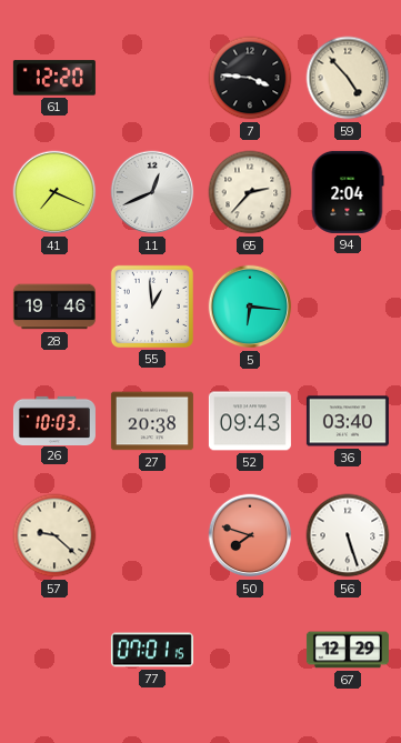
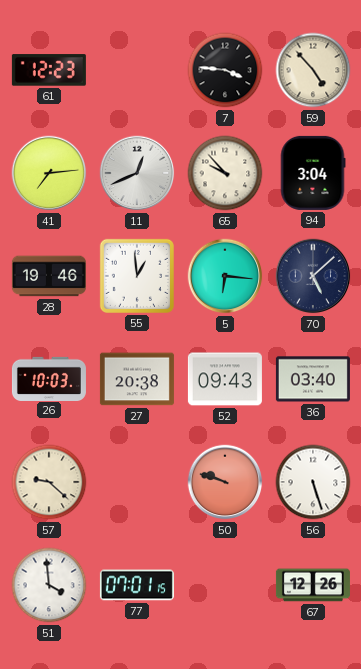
61: 12:20 -> 12:23 (49, 70)
41: 7:19 -> 7:14 (49, 173)
65: 2:37 -> 9:53 (225, 173)
94: 2:04 -> 3:04 (313, 173)
70: none -> 5:08 (313, 276)
50: 7:48 -> 9:48 (225, 482)
51: none -> 3:59 (49, 585)
67: 12:29 -> 12:26 (313, 585)
